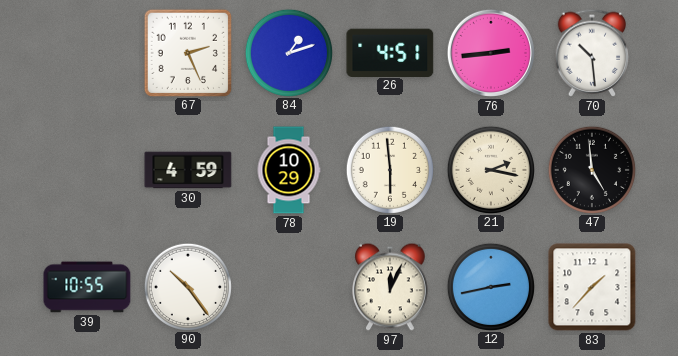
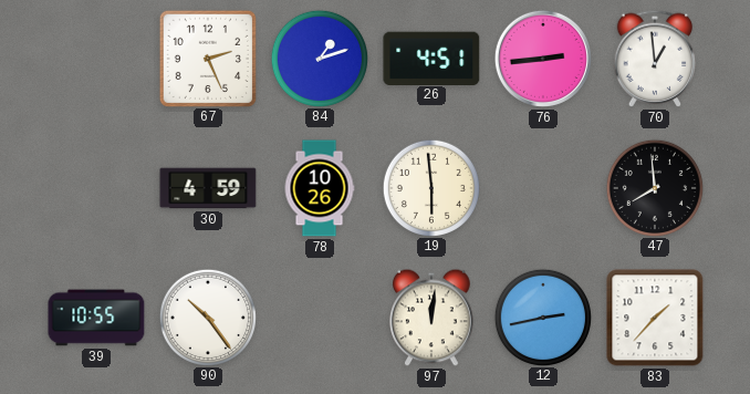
70: 10:29 -> 12:59 (655, 59)
78: 10:29 -> 10:26 (320, 188)
21: 2:17 -> none (491, 169)
47: 4:59 -> 7:59 (655, 187)
97: 12:04 -> 12:01 (431, 318)
